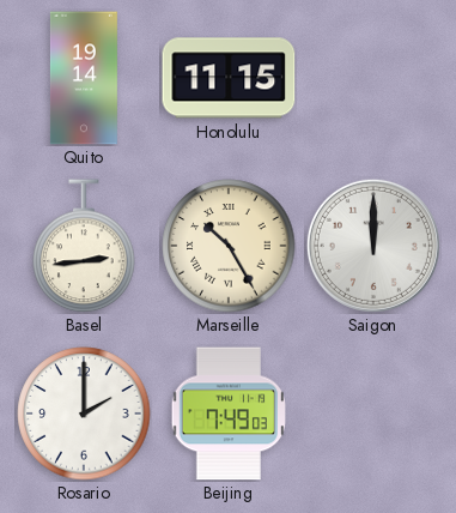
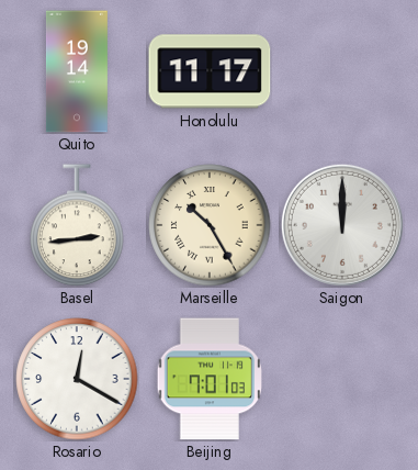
Honolulu: 11:15 -> 11:17 (210, 71)
Rosario: 2:00 -> 12:20 (77, 379)
Beijing: 7:49 -> 7:01 (208, 379)
